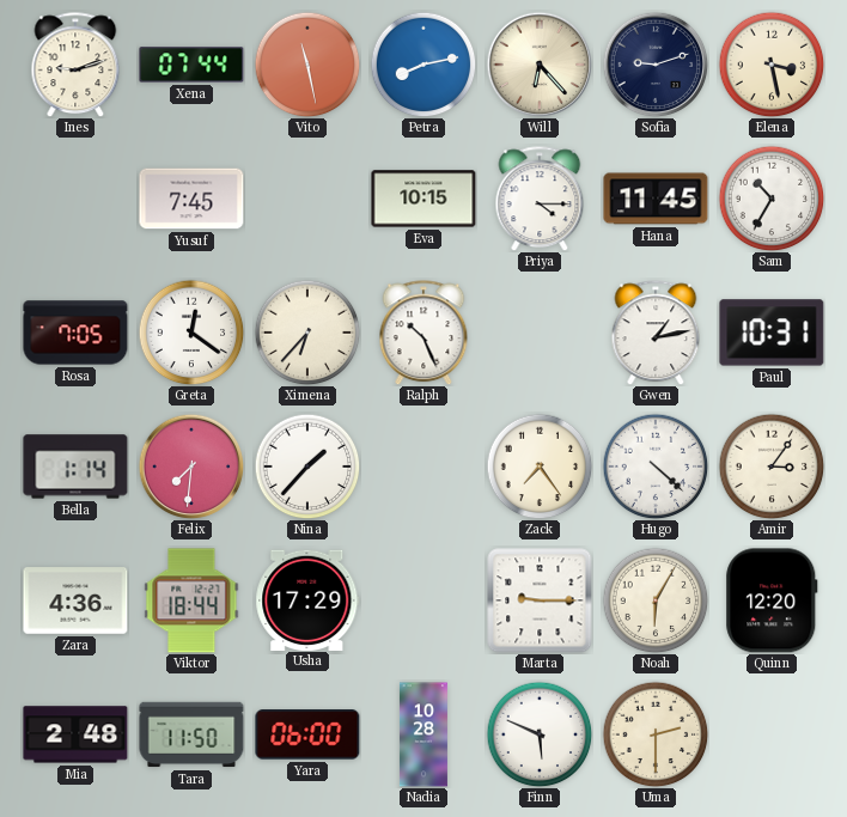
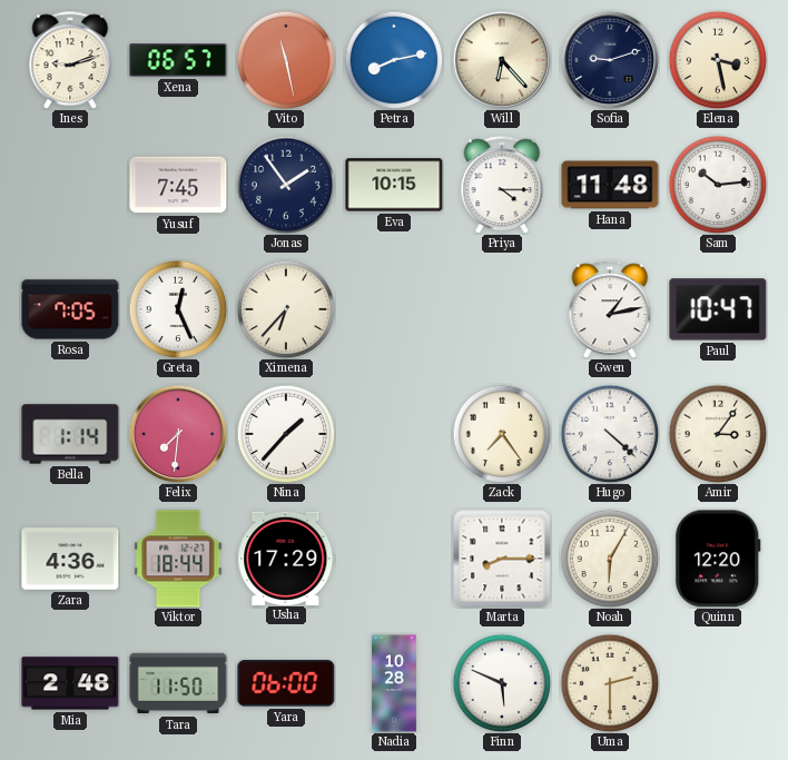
Xena: 07:44 -> 06:57 (178, 60)
Jonas: none -> 1:54 (286, 185)
Hana: 11:45 -> 11:48 (610, 185)
Sam: 10:35 -> 10:14 (718, 185)
Greta: 12:21 -> 12:26 (178, 309)
Ralph: 10:26 -> none (423, 333)
Paul: 10:31 -> 10:47 (718, 309)
Marta: 9:15 -> 8:15 (502, 559)
